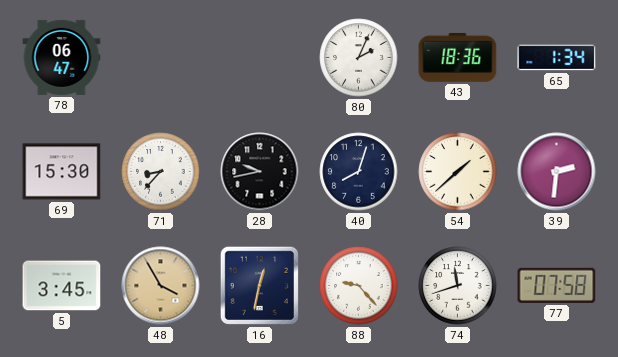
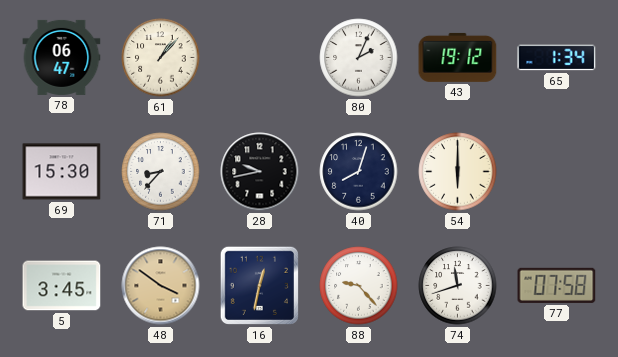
61: none -> 1:07 (161, 58)
43: 18:36 -> 19:12 (458, 57)
54: 1:38 -> 6:00 (458, 172)
39: 2:31 -> none (557, 172)
48: 3:55 -> 3:51 (161, 286)
